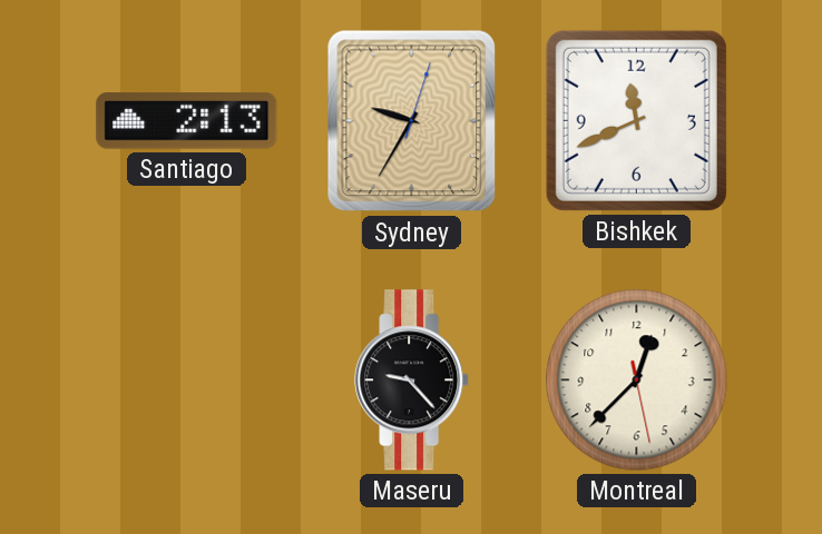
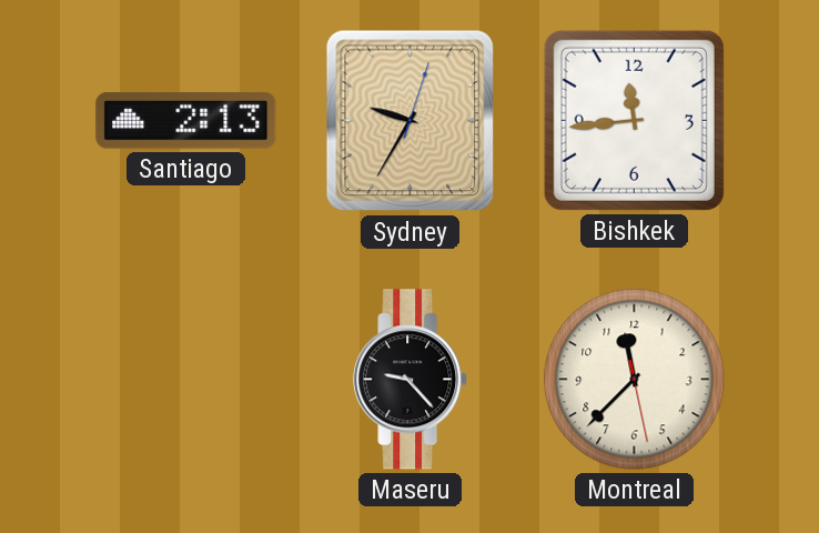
Bishkek: 11:41 -> 11:44 (634, 120)
Montreal: 12:37 -> 11:37 (635, 380)
